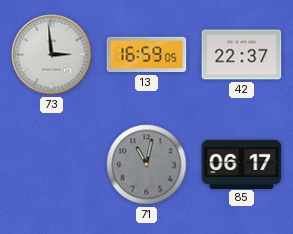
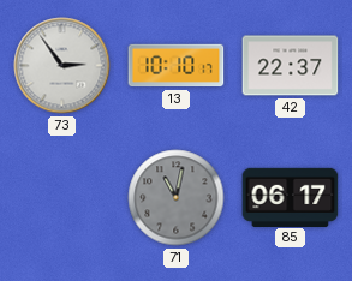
73: 2:59 -> 2:54 (62, 66)
13: 16:59 -> 10:10 (177, 66)
